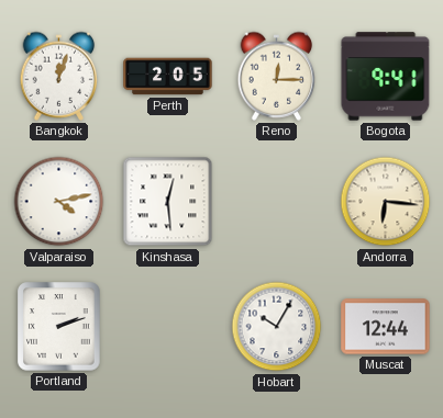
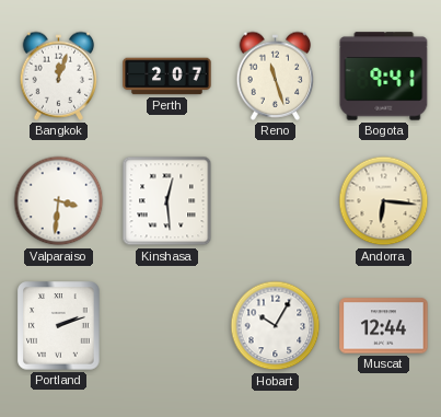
Perth: 2:05 -> 2:07 (167, 77)
Reno: 12:15 -> 11:27 (276, 76)
Valparaiso: 4:13 -> 3:31 (59, 201)
